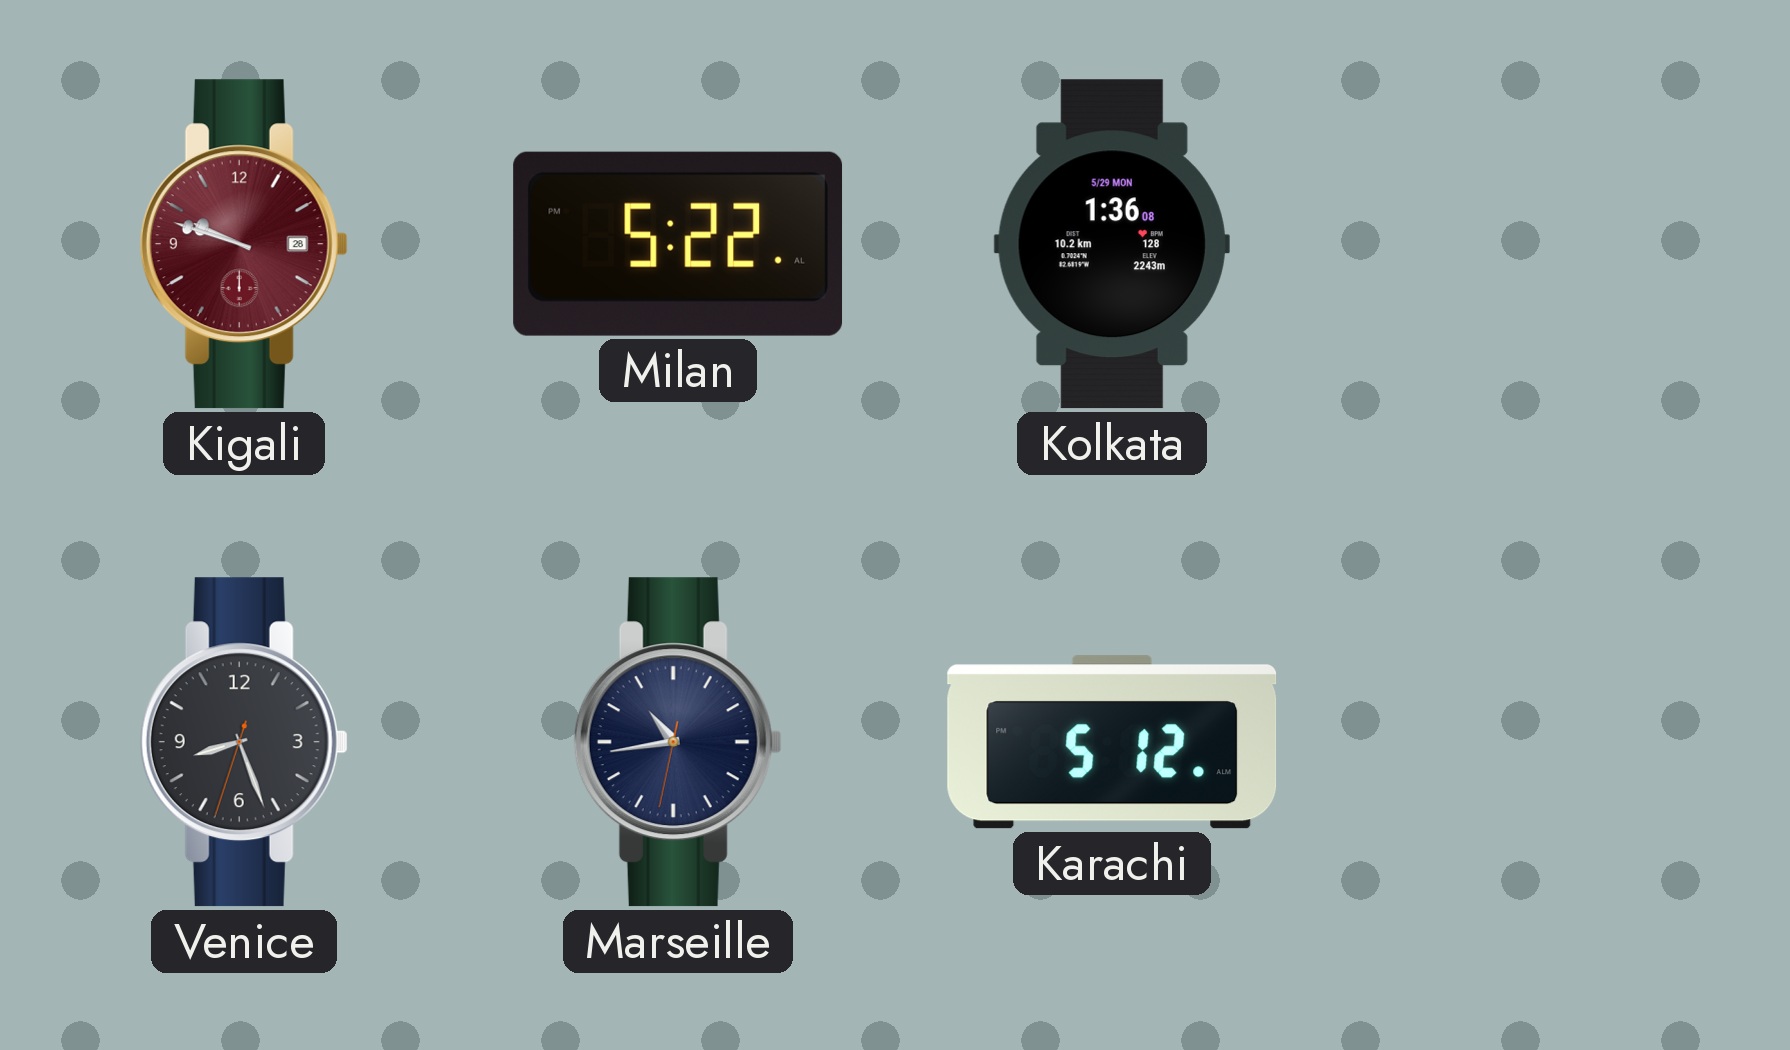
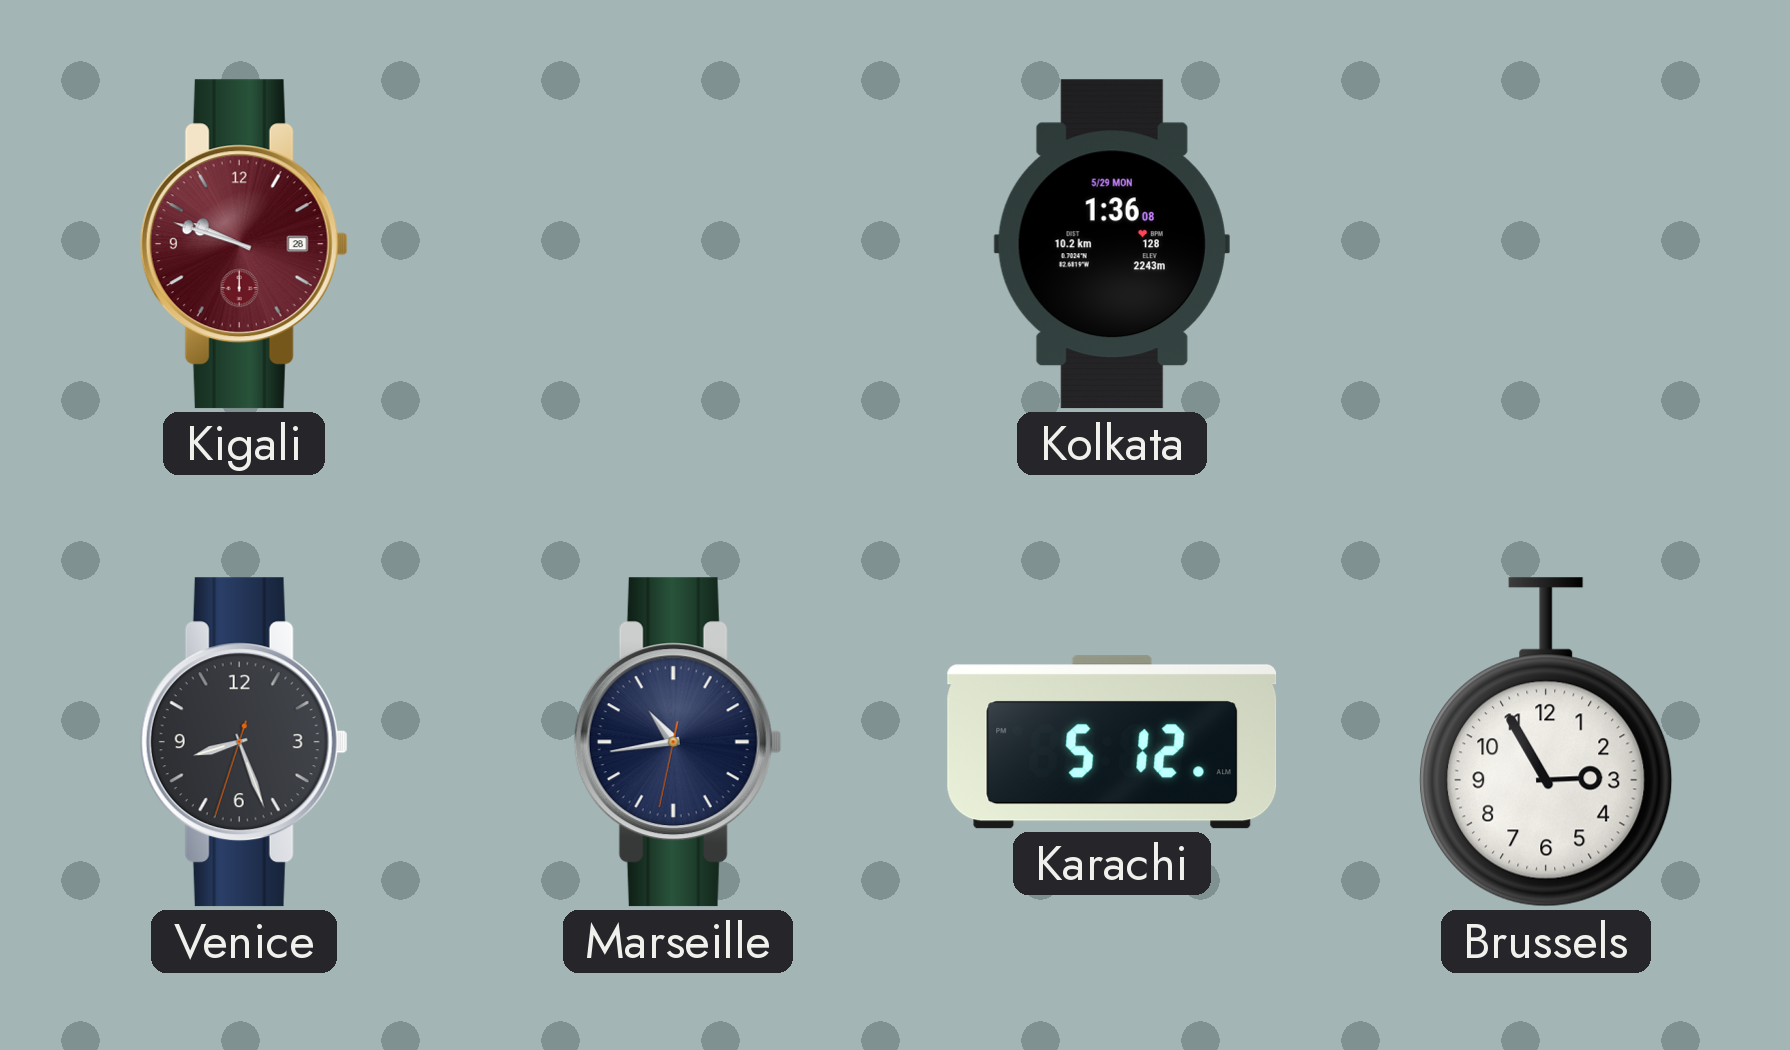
Milan: 5:22 -> none (678, 244)
Brussels: none -> 2:55 (1546, 742)
